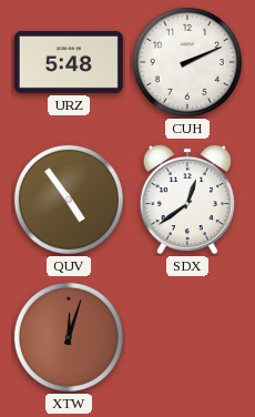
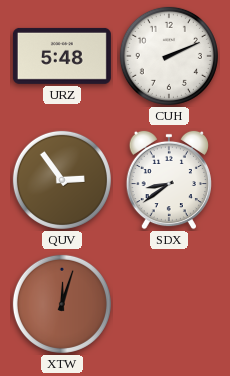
QUV: 4:54 -> 2:54 (62, 180)
SDX: 12:39 -> 8:39 (169, 180)
